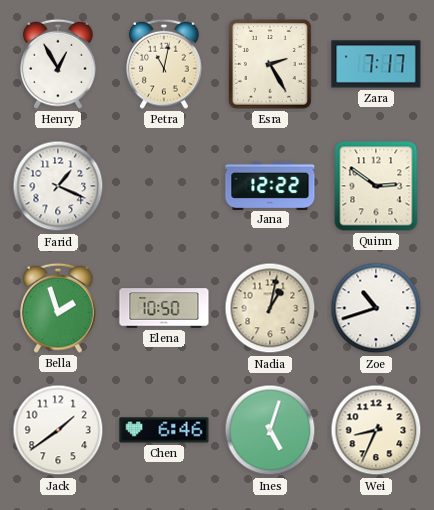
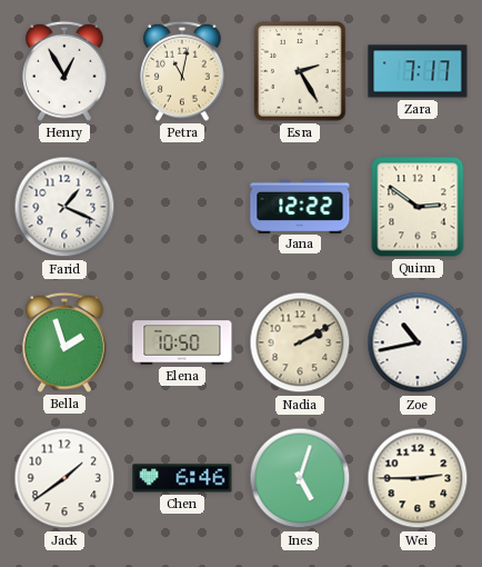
Nadia: 1:02 -> 2:10 (300, 342)
Zoe: 10:42 -> 10:43 (418, 342)
Wei: 8:34 -> 2:45 (418, 478)
